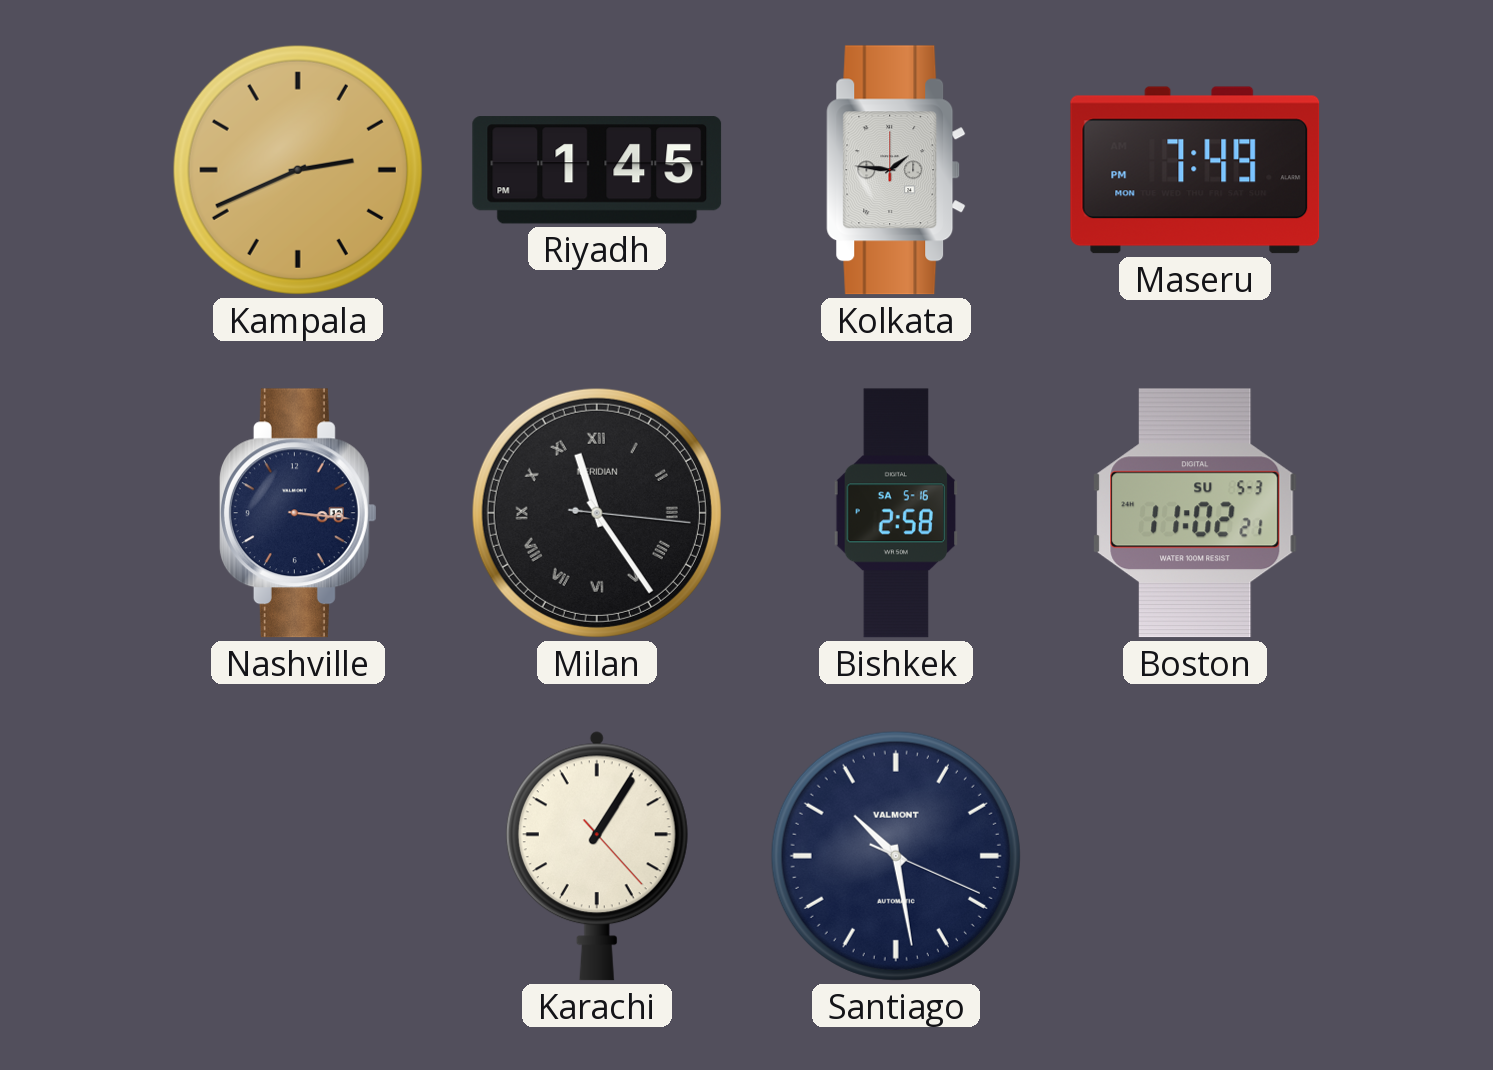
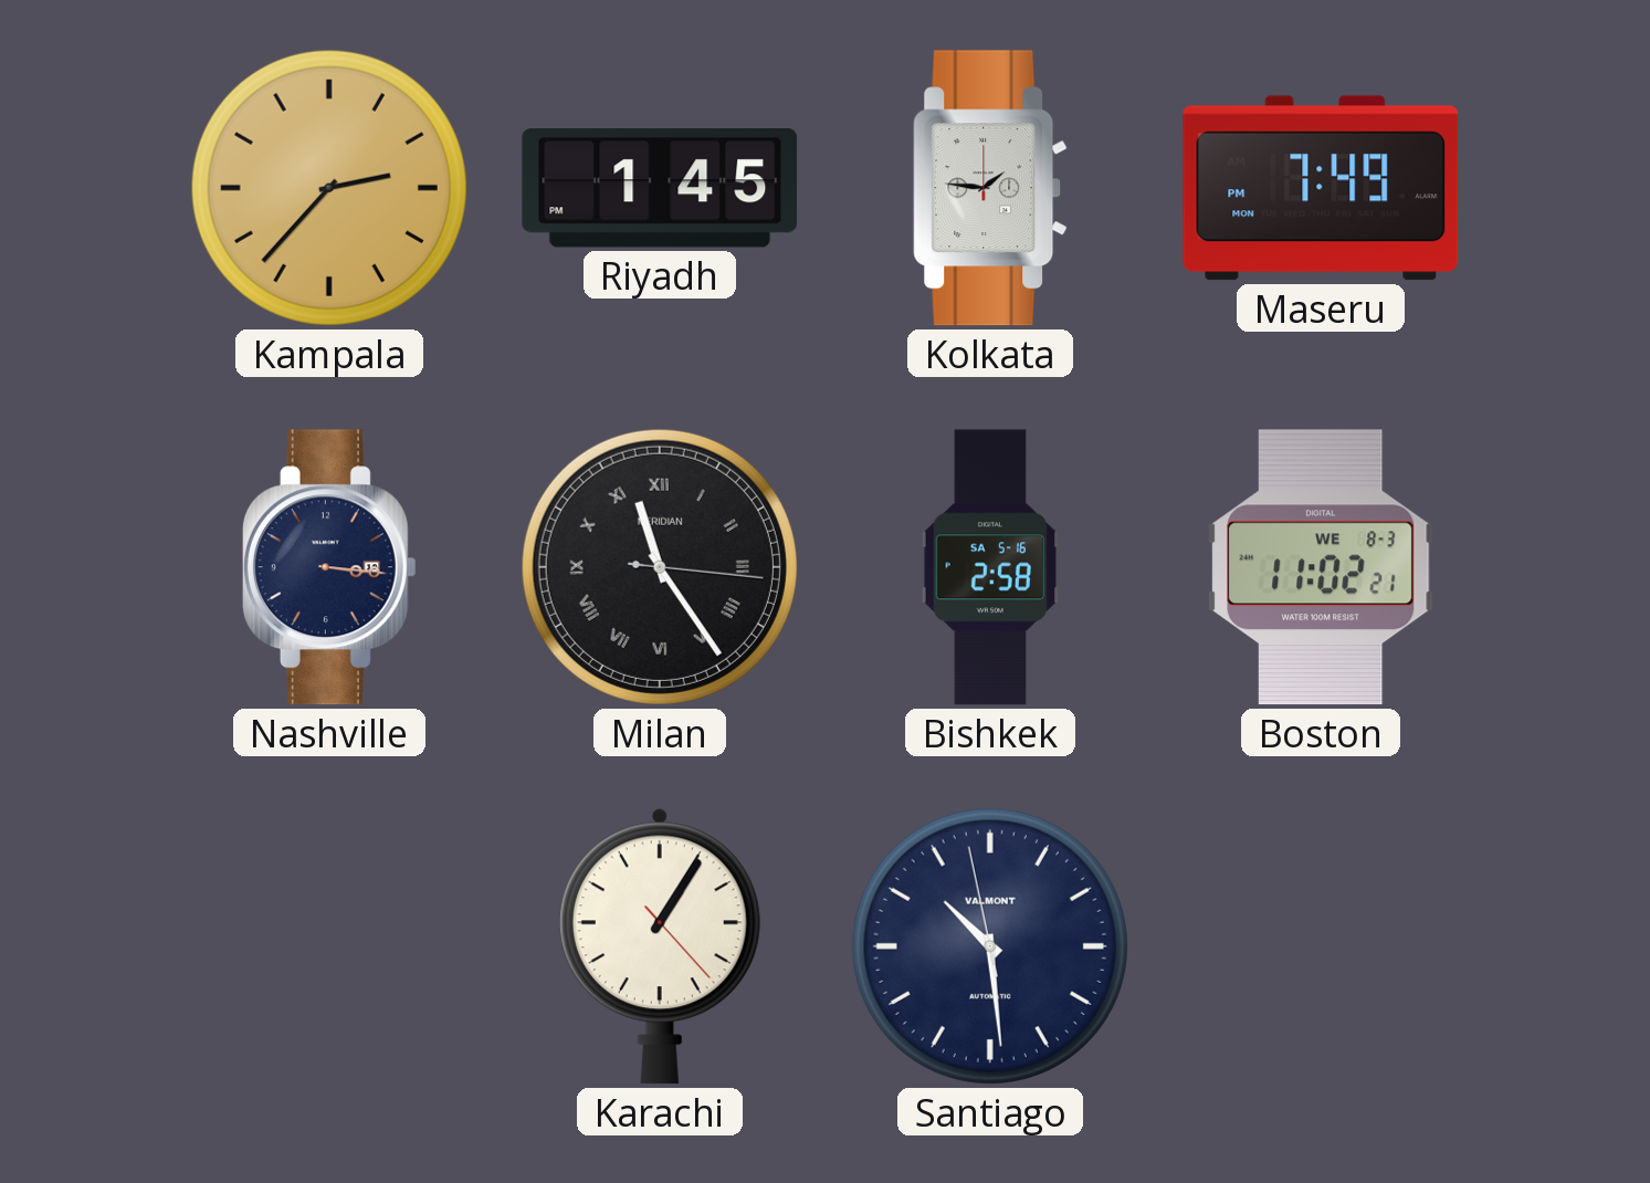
Kampala: 2:41 -> 2:37 (329, 188)
Boston date: SU 5-3 -> WE 8-3 (1321, 567)
Santiago: 10:28:19 -> 10:28:58 (990, 946)
